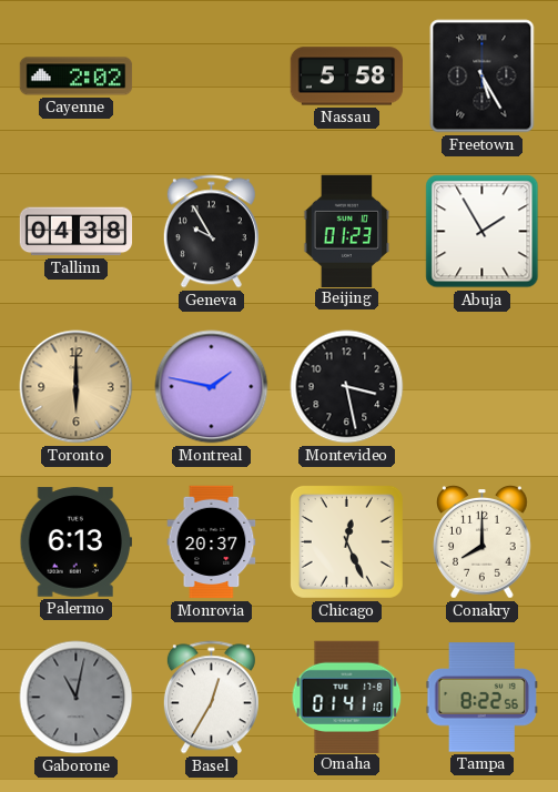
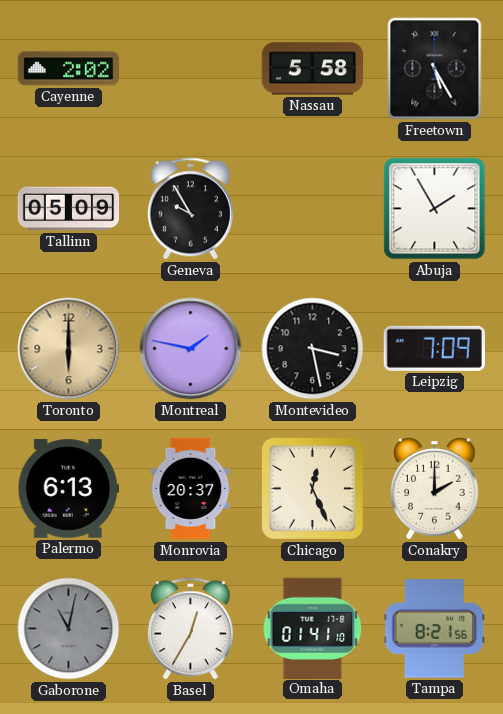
Tallinn: 04:38 -> 05:09 (69, 209)
Beijing: 01:23 -> none (347, 231)
Leipzig: none -> 7:09 (434, 348)
Conakry: 8:00 -> 2:00 (435, 489)
Tampa: 8:22 -> 8:21 (435, 629)
